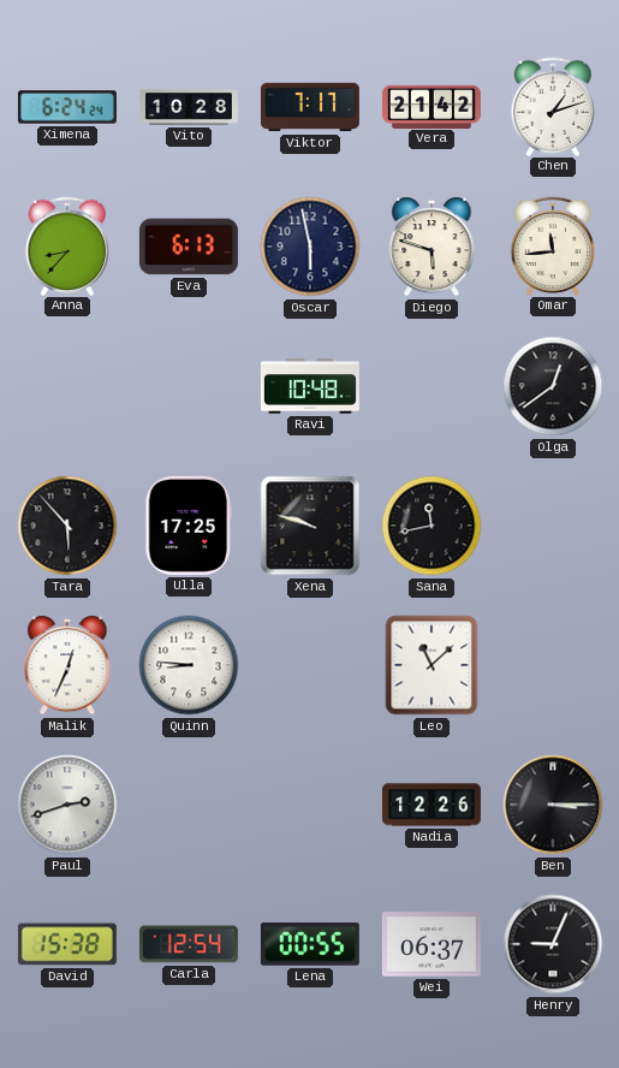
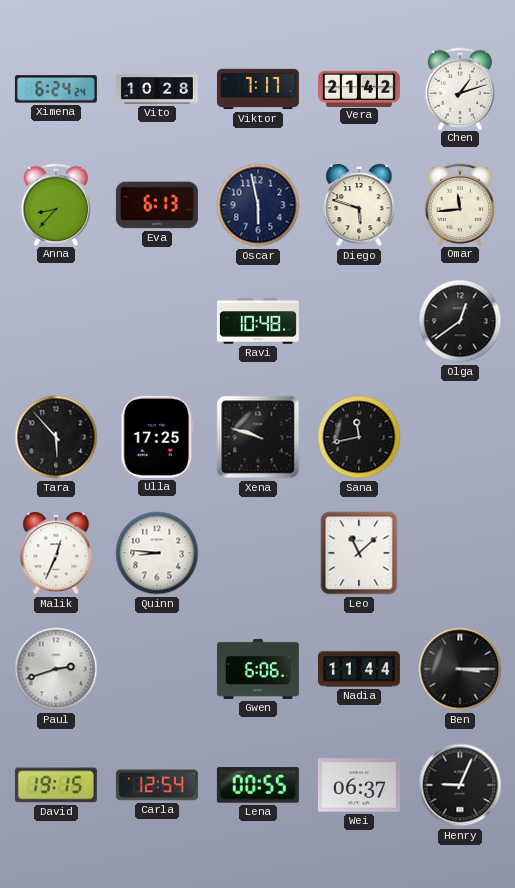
Gwen: none -> 6:06 (258, 669)
Nadia: 12:26 -> 11:44 (359, 669)
David: 15:38 -> 19:15 (56, 785)
